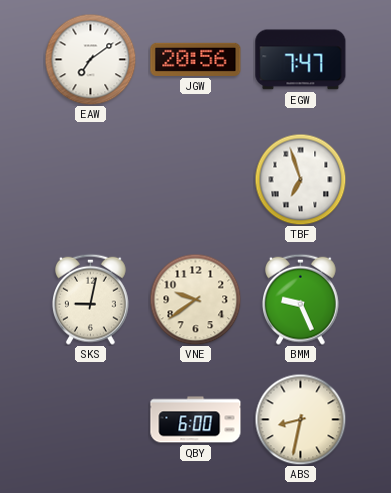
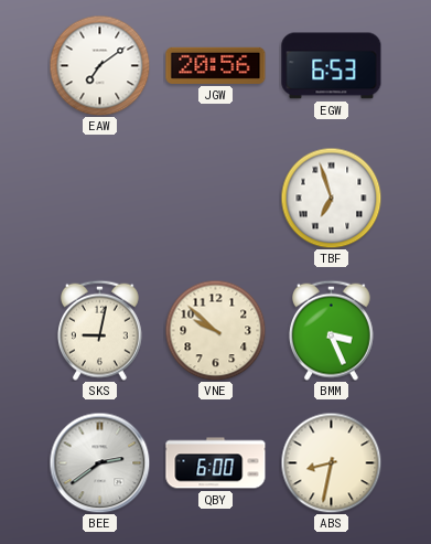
EGW: 7:47 -> 6:53 (332, 66)
VNE: 9:39 -> 9:52 (215, 330)
BMM: 9:26 -> 3:26 (331, 330)
BEE: none -> 2:39 (99, 462)
